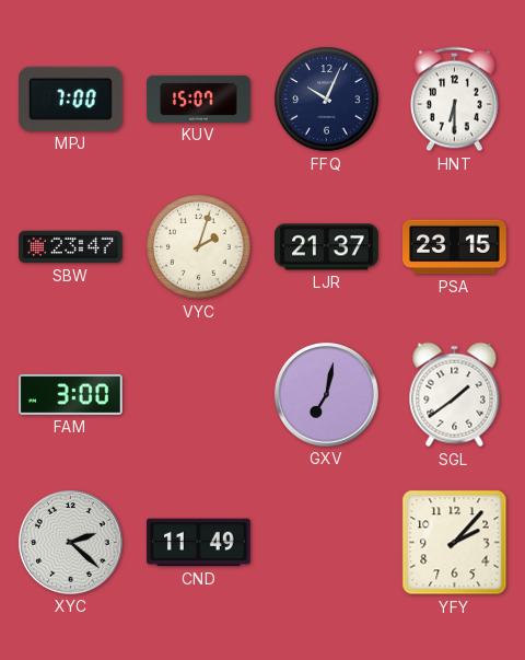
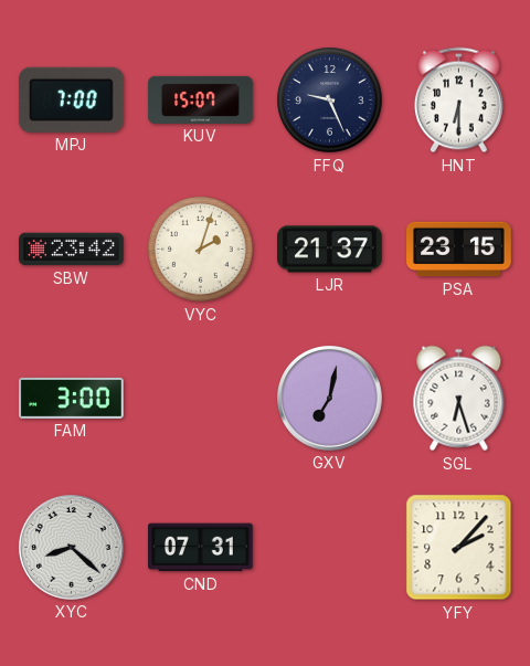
FFQ: 10:04 -> 9:26 (330, 101)
SBW: 23:47 -> 23:42 (72, 250)
SGL: 1:39 -> 6:27 (459, 399)
XYC: 2:22 -> 8:22 (72, 548)
CND: 11:49 -> 07:31 (201, 548)
